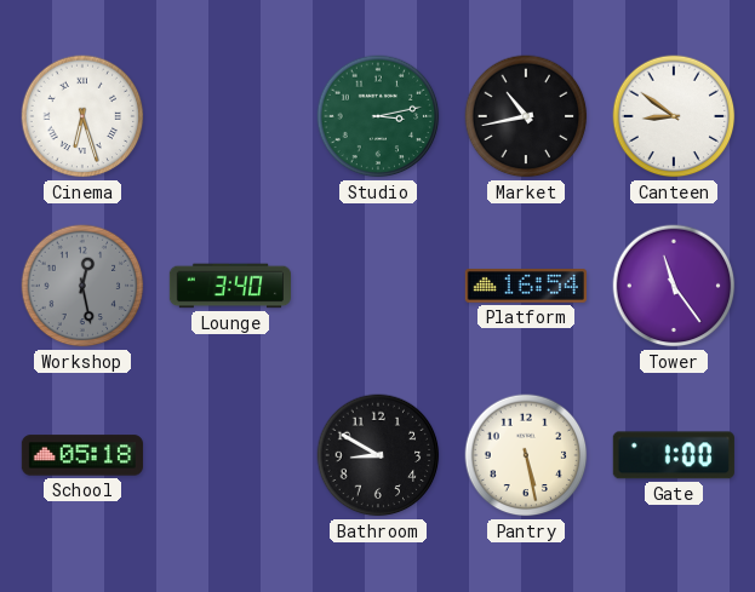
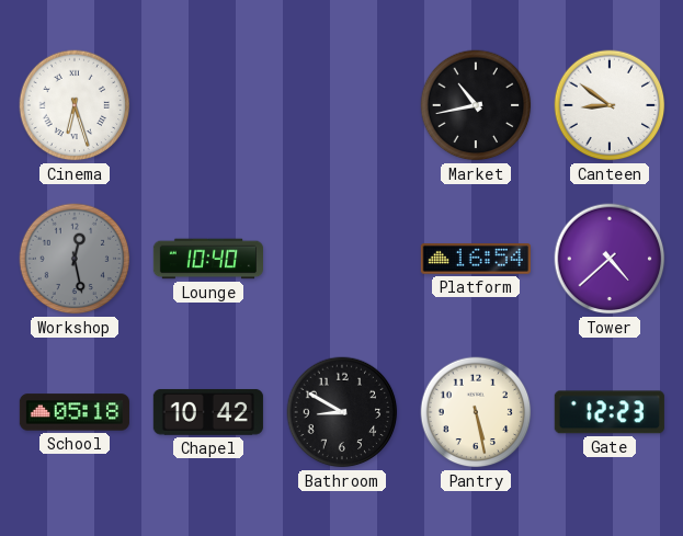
Studio: 3:13 -> none (378, 116)
Lounge: 3:40 -> 10:40 (207, 259)
Tower: 11:24 -> 4:38 (610, 259)
Chapel: none -> 10:42 (208, 412)
Gate: 1:00 -> 12:23 (610, 412)
